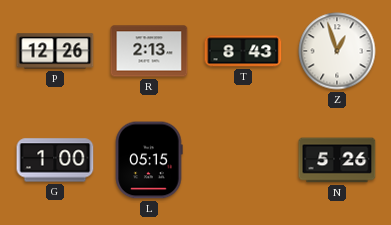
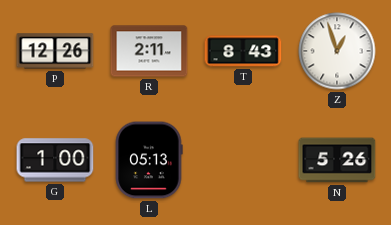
R: 2:13 -> 2:11 (149, 51)
L: 05:15 -> 05:13 (149, 160)
